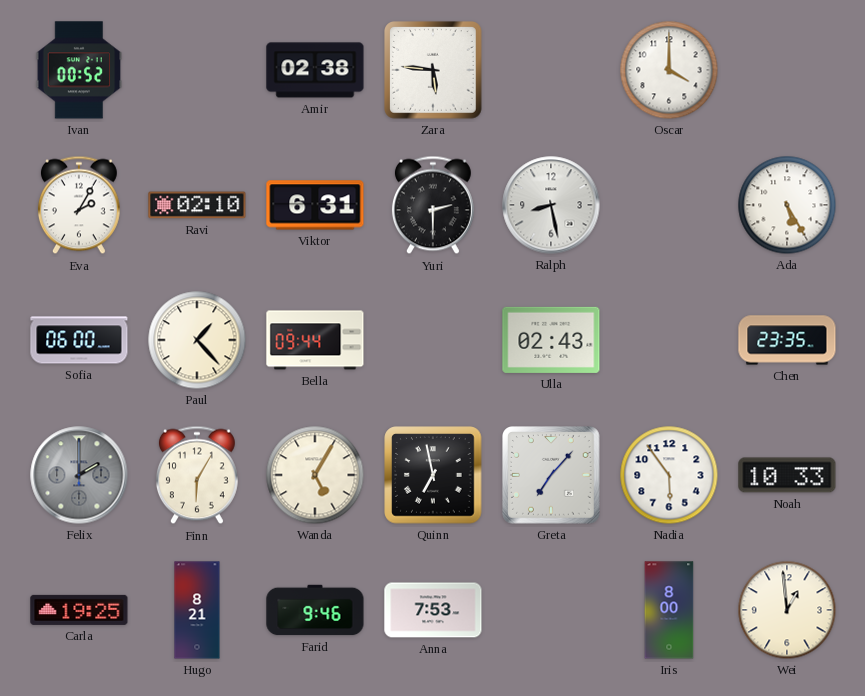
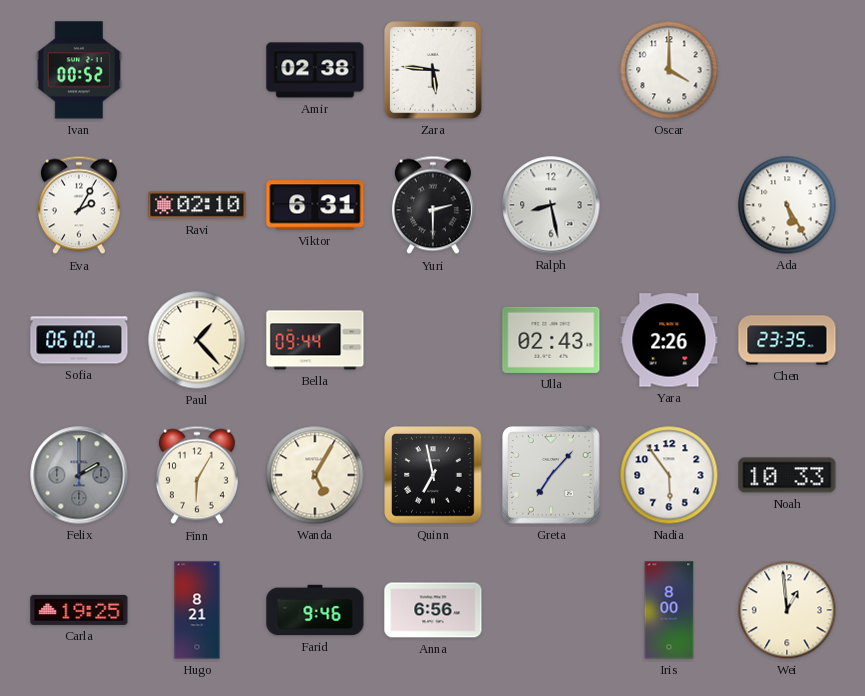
Yara: none -> 2:26 (669, 340)
Anna: 7:53 -> 6:56 (433, 610)
